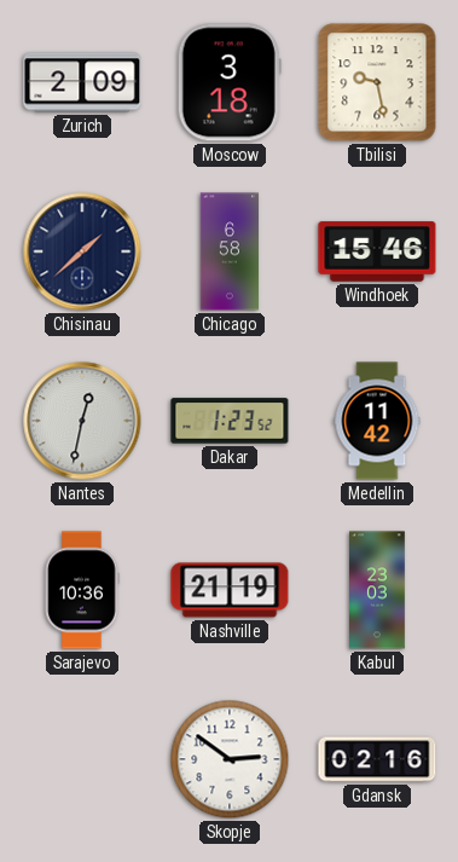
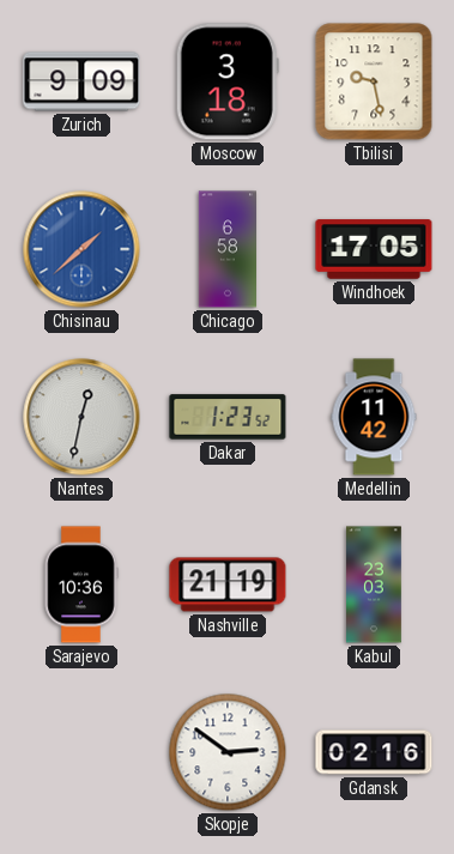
Zurich: 2:09 -> 9:09 (81, 81)
Chisinau dial: navy -> blue (81, 249)
Windhoek: 15:46 -> 17:05 (374, 249)
